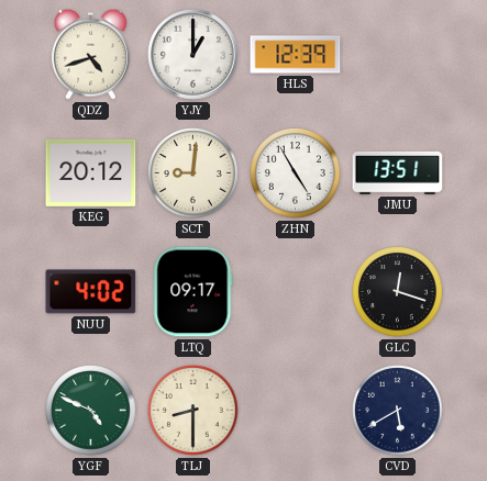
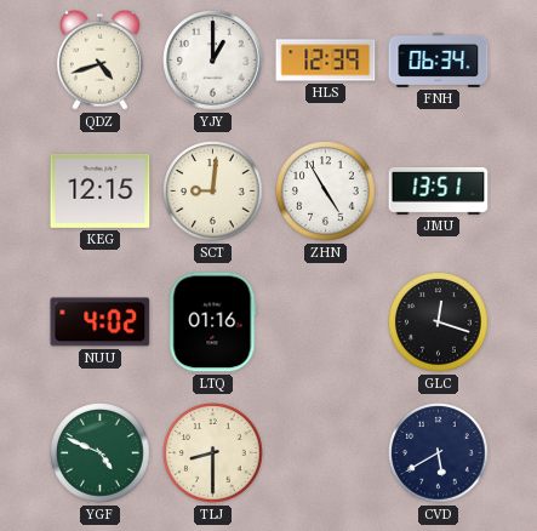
FNH: none -> 06:34 (439, 59)
KEG: 20:12 -> 12:15 (101, 190)
LTQ: 09:17 -> 01:16 (213, 322)
